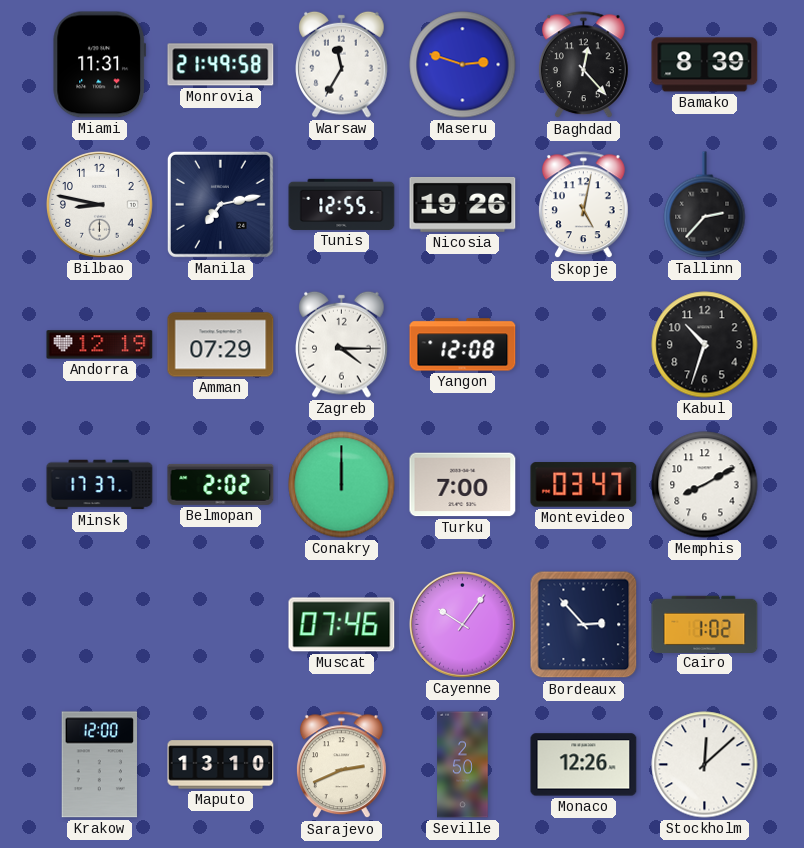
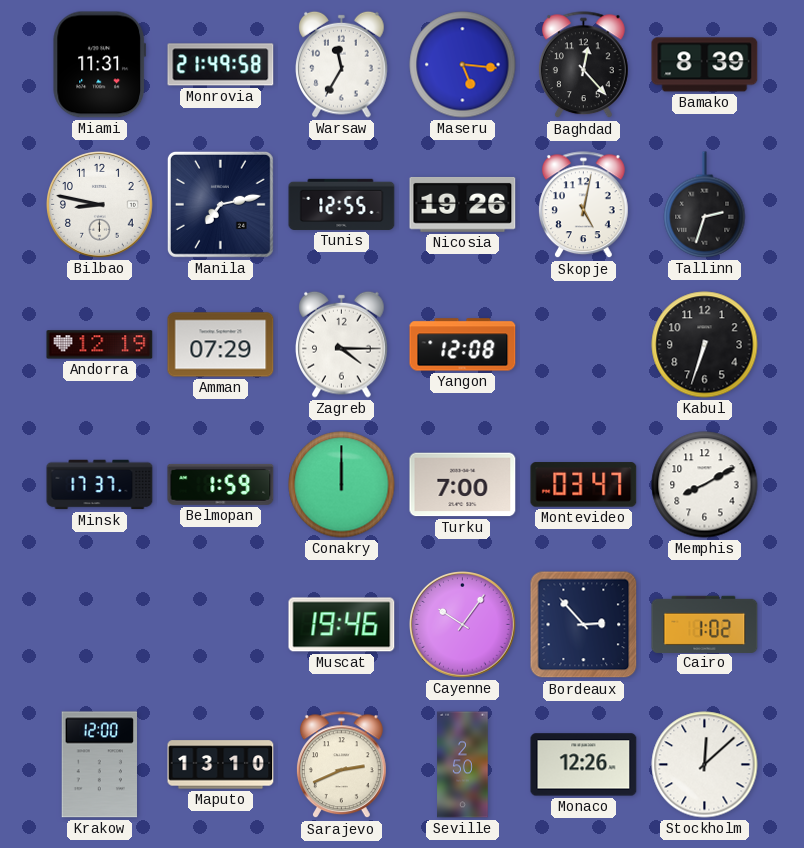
Maseru: 2:48 -> 5:16 (463, 65)
Tallinn: 2:37 -> 2:33 (705, 205)
Kabul: 10:33 -> 6:33 (705, 345)
Belmopan: 2:02 -> 1:59 (221, 484)
Muscat: 07:46 -> 19:46 (342, 625)
